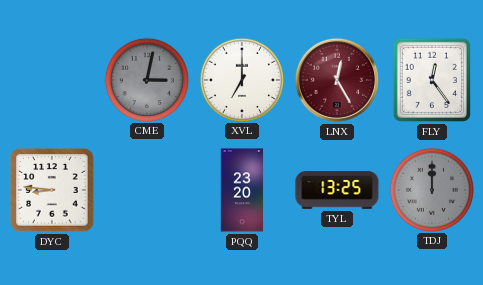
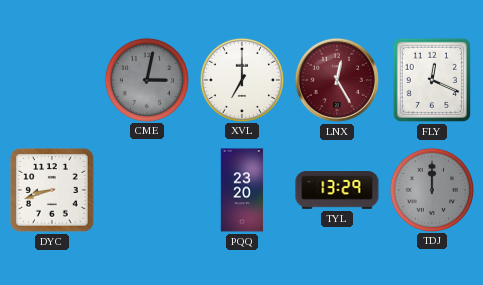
FLY: 12:24 -> 12:19 (432, 80)
DYC: 8:46 -> 8:42 (52, 190)
TYL: 13:25 -> 13:29 (337, 190)
